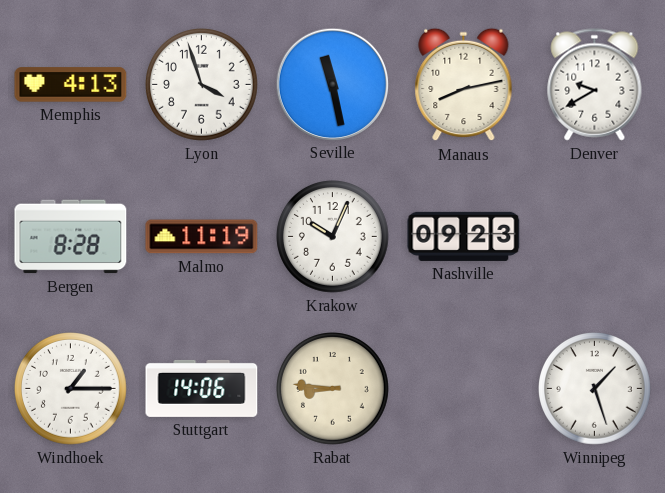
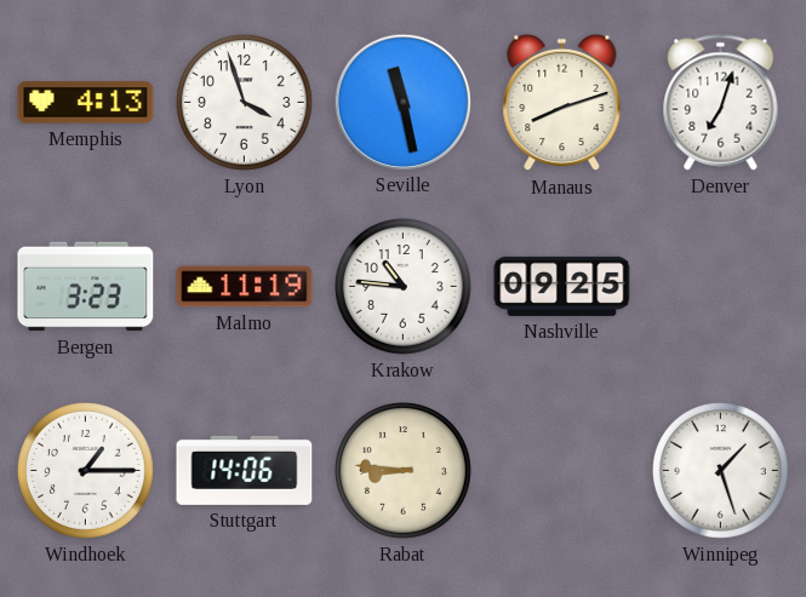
Manaus: 8:13 -> 8:12 (562, 103)
Denver: 9:40 -> 7:03 (721, 103)
Bergen: 8:28 -> 3:23 (86, 287)
Krakow: 10:04 -> 10:46 (404, 287)
Nashville: 09:23 -> 09:25 (562, 286)
